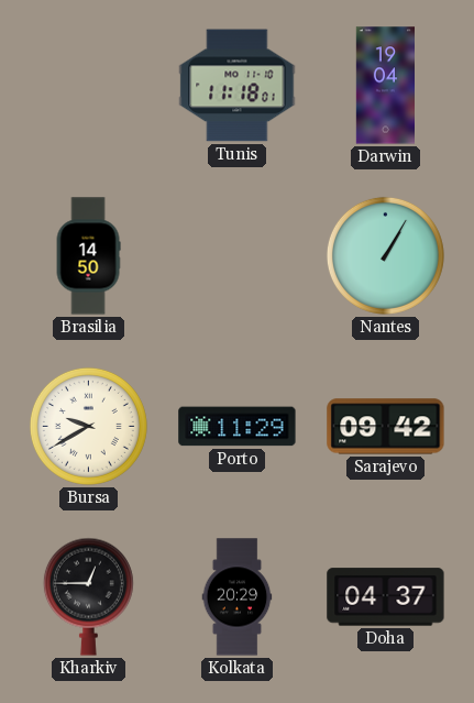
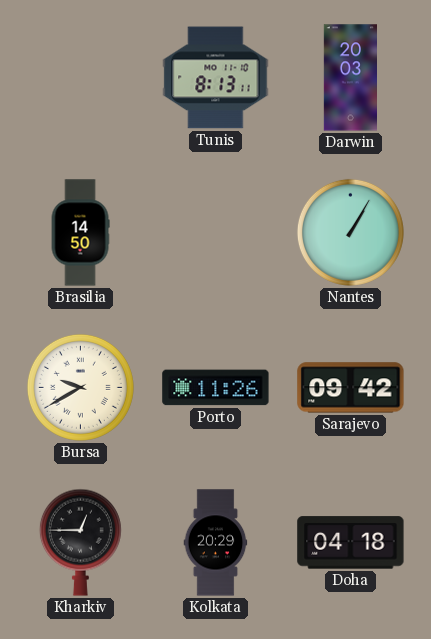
Tunis: 11:18 -> 8:13 (216, 78)
Darwin: 19:04 -> 20:03 (350, 78)
Porto: 11:29 -> 11:26 (216, 388)
Doha: 04:37 -> 04:18 (351, 543)
